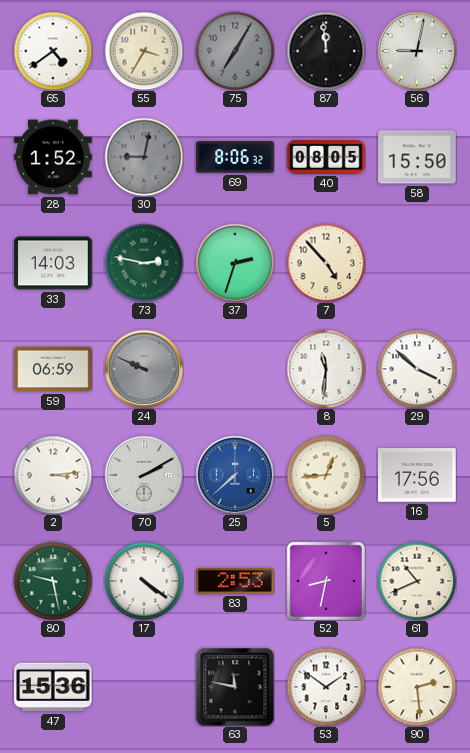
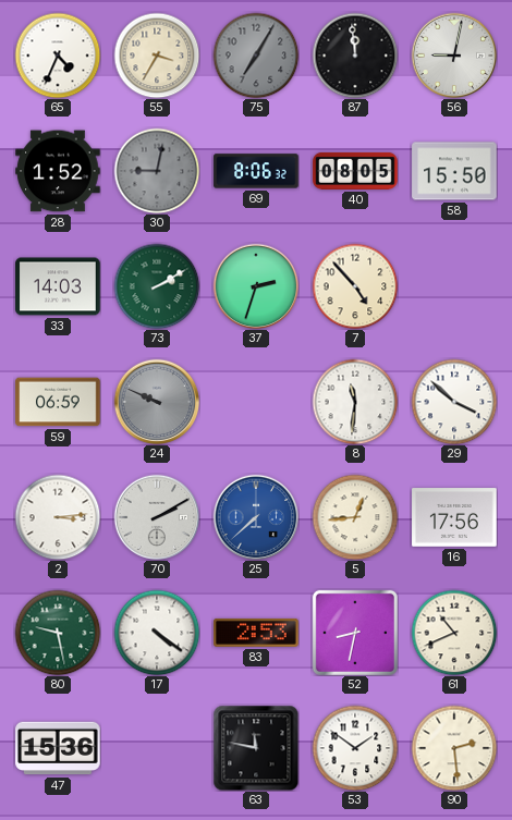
65: 4:39 -> 4:34 (58, 56)
73: 2:47 -> 2:10 (157, 286)
